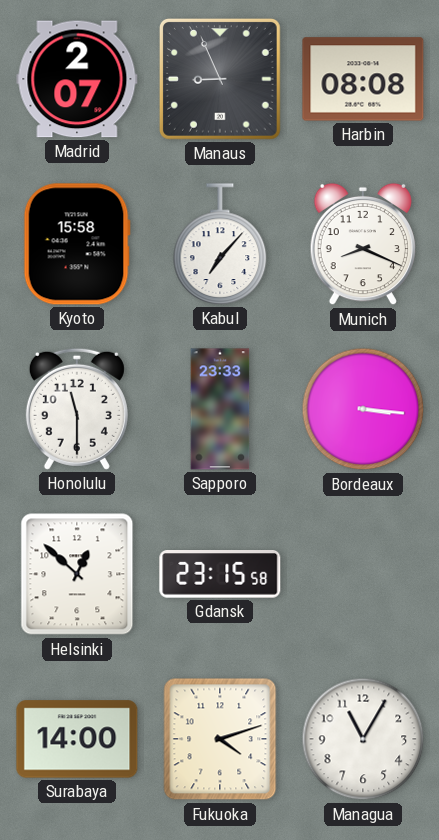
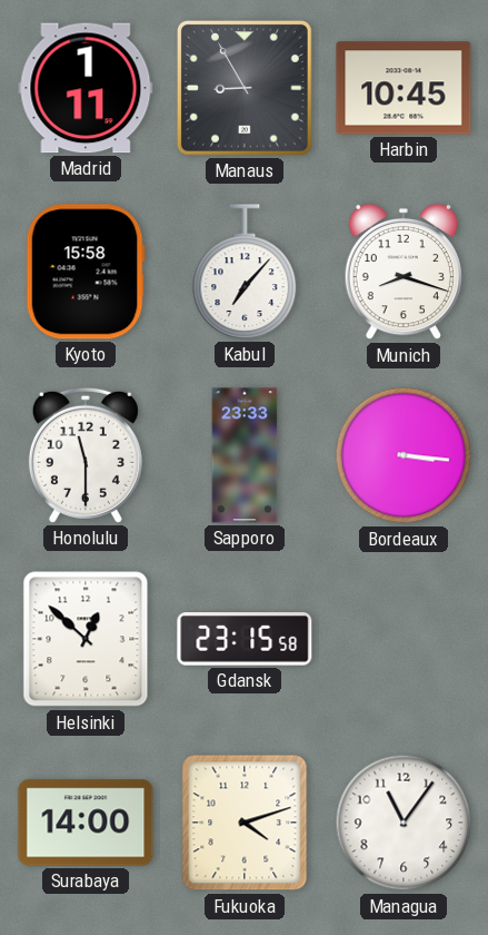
Madrid: 2:07 -> 1:11 (86, 88)
Manaus: 8:56 -> 8:55 (245, 88)
Harbin: 08:08 -> 10:45 (404, 88)
Munich: 8:19 -> 8:18 (404, 272)
Managua: 11:05 -> 11:06 (404, 823)
